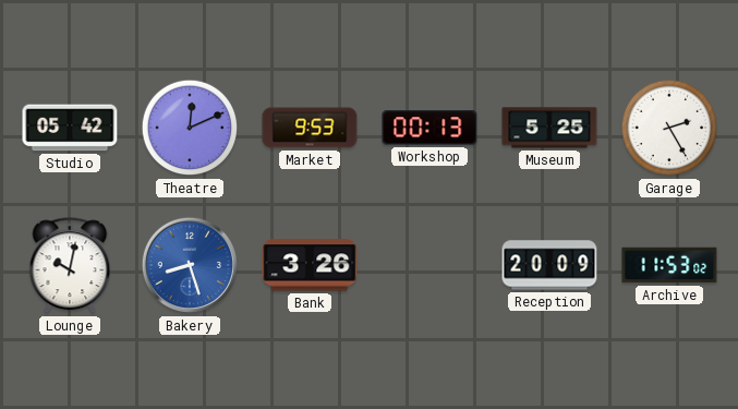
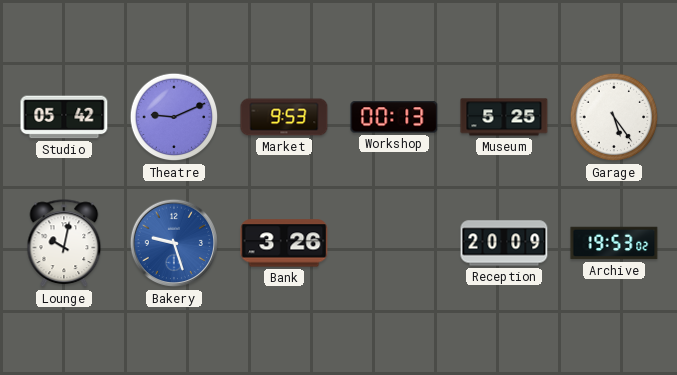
Theatre: 12:11 -> 9:11 (174, 117)
Garage: 2:25 -> 5:24 (614, 117)
Bakery: 8:27 -> 9:27 (174, 243)
Archive: 11:53 -> 19:53 (614, 243)
